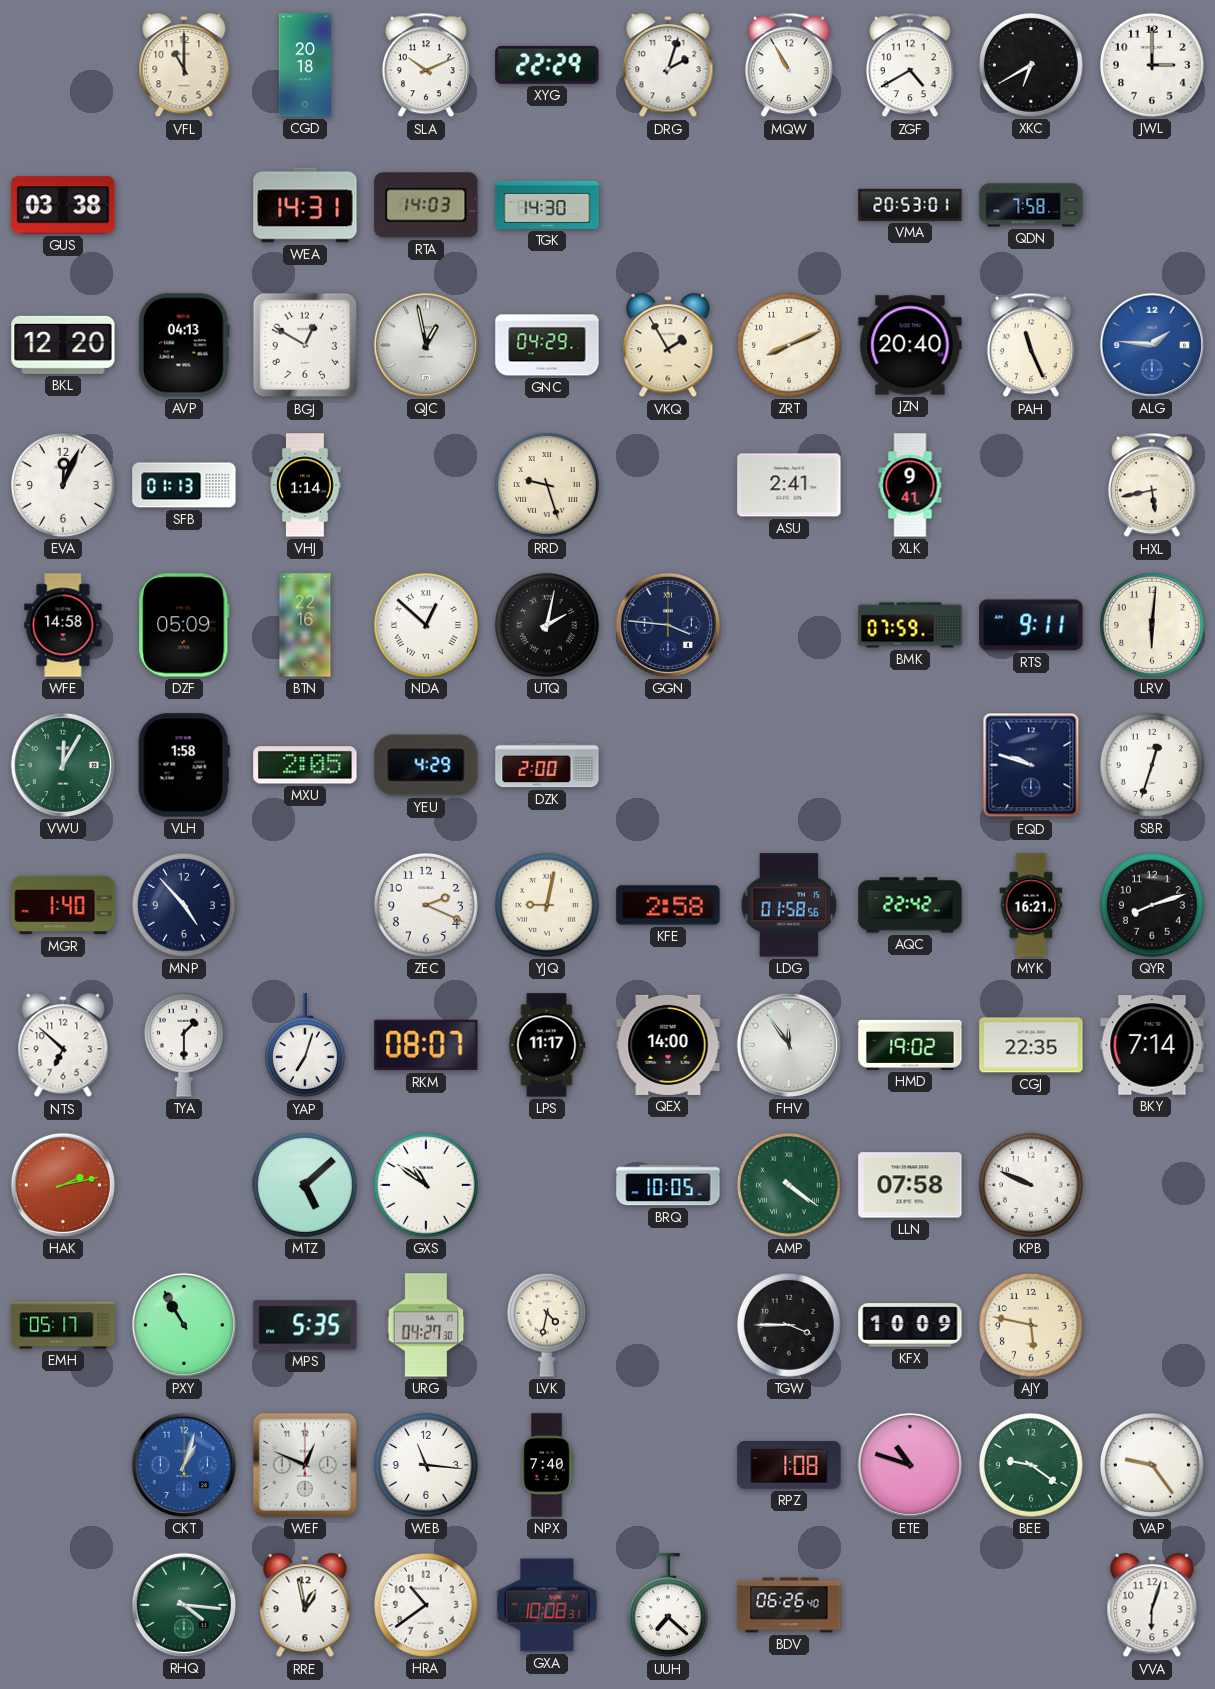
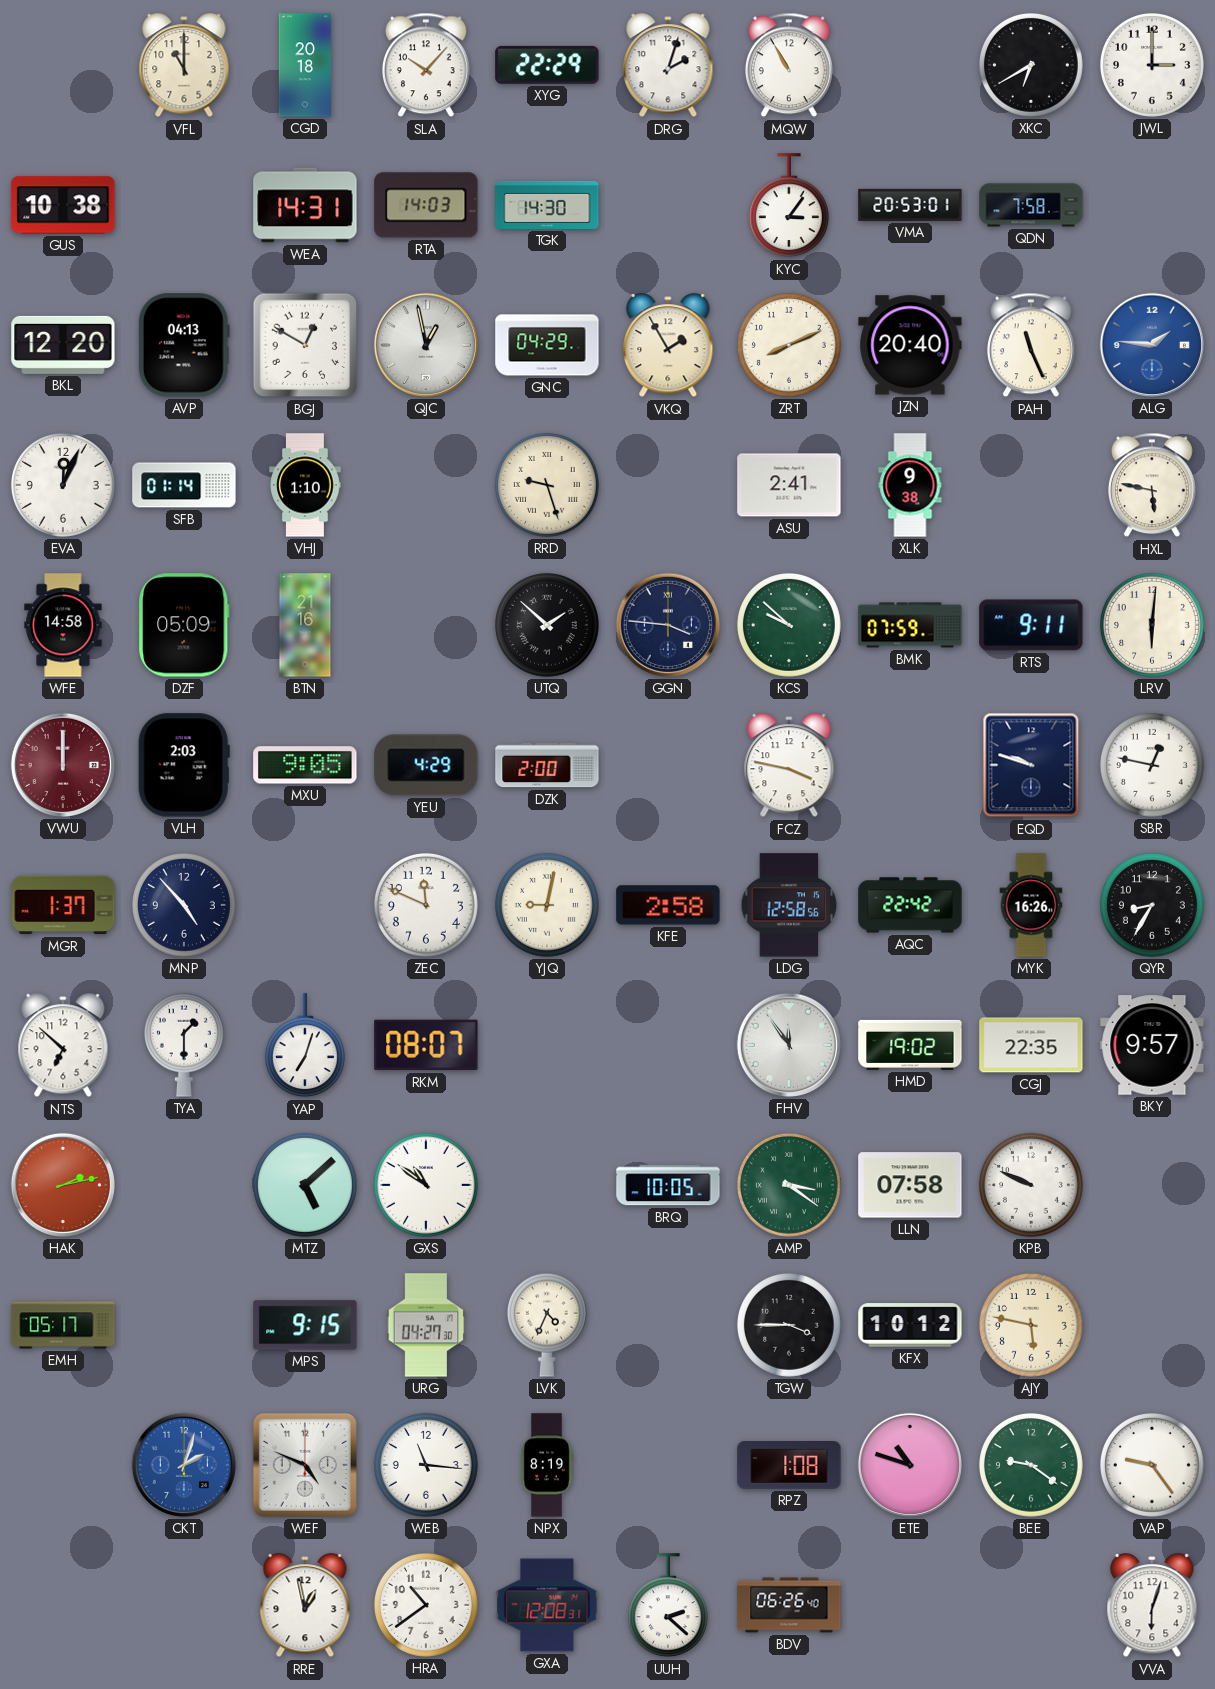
SLA: 10:11 -> 10:07 (426, 65)
ZGF: 4:40 -> none (910, 65)
GUS: 03:38 -> 10:38 (63, 205)
KYC: none -> 3:06 (789, 206)
SFB: 01:13 -> 01:14 (184, 485)
VHJ: 1:14 -> 1:10 (305, 485)
XLK: 9:41 -> 9:38 (910, 485)
HXL: 5:43 -> 5:47 (1152, 485)
BTN: 22:16 -> 21:16 (305, 625)
NDA: 12:52 -> none (426, 625)
UTQ: 2:02 -> 1:52 (547, 625)
KCS: none -> 9:52 (789, 625)
VWU: 12:05 -> 12:00 (63, 765)
VWU dial: green -> burgundy (63, 765)
VLH: 1:58 -> 2:03 (184, 765)
MXU: 2:05 -> 9:05 (305, 765)
FCZ: none -> 3:47 (789, 766)
SBR: 12:33 -> 12:47 (1152, 765)
MGR: 1:40 -> 1:37 (63, 905)
ZEC: 2:19 -> 11:49 (426, 905)
LDG: 01:58 -> 12:58 (789, 905)
MYK: 16:21 -> 16:26 (1031, 905)
QYR: 8:12 -> 8:35 (1152, 905)
LPS: 11:17 -> none (547, 1045)
QEX: 14:00 -> none (668, 1045)
BKY: 7:14 -> 9:57 (1152, 1045)
AMP: 4:21 -> 3:21 (789, 1185)
PXY: 10:55 -> none (184, 1325)
MPS: 5:35 -> 9:15 (305, 1325)
LVK: 4:32 -> 4:34 (547, 1325)
KFX: 10:09 -> 10:12 (910, 1325)
CKT: 1:03 -> 2:03 (184, 1465)
WEF: 12:49 -> 4:49 (305, 1465)
NPX: 7:40 -> 8:19 (547, 1465)
RHQ: 4:16 -> none (184, 1605)
GXA: 10:08 -> 12:08 (547, 1605)
UUH: 7:22 -> 2:22 (668, 1606)
